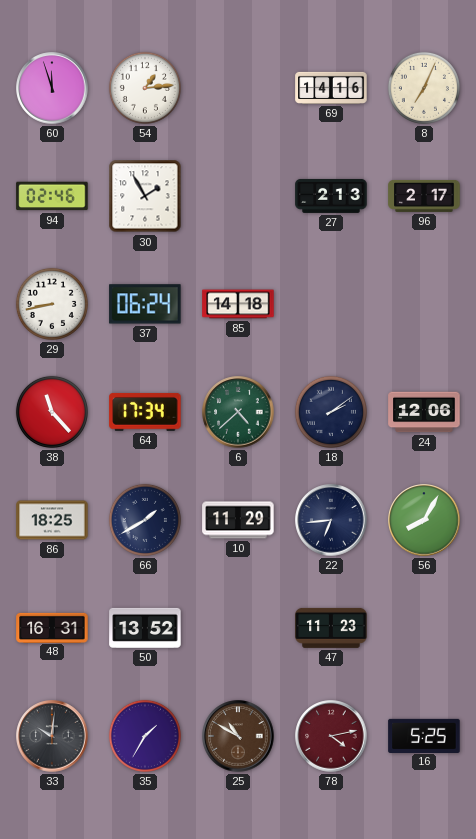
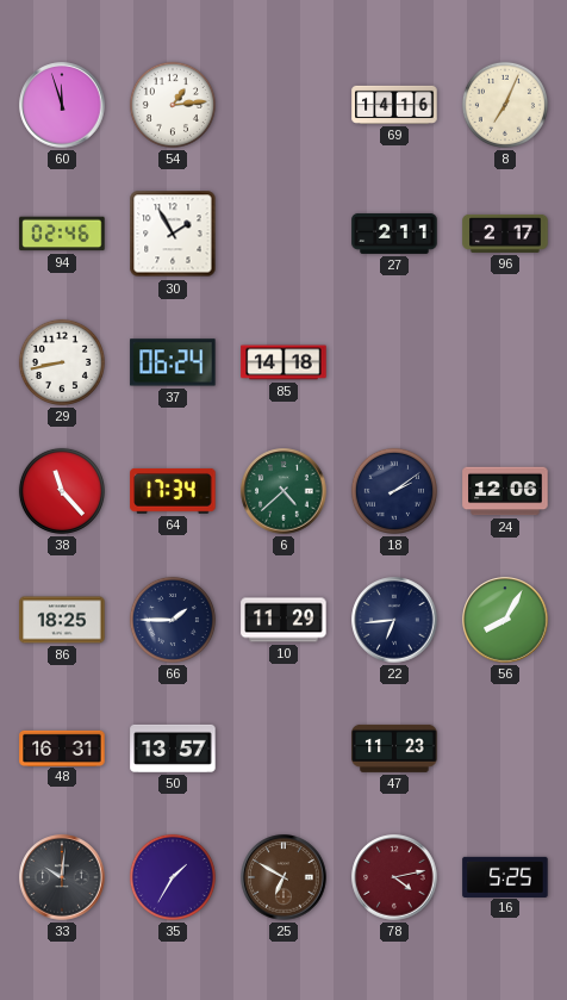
27: 2:13 -> 2:11 (394, 234)
66: 1:40 -> 1:45 (173, 620)
50: 13:52 -> 13:57 (173, 749)
25: 10:50 -> 6:50 (283, 877)
